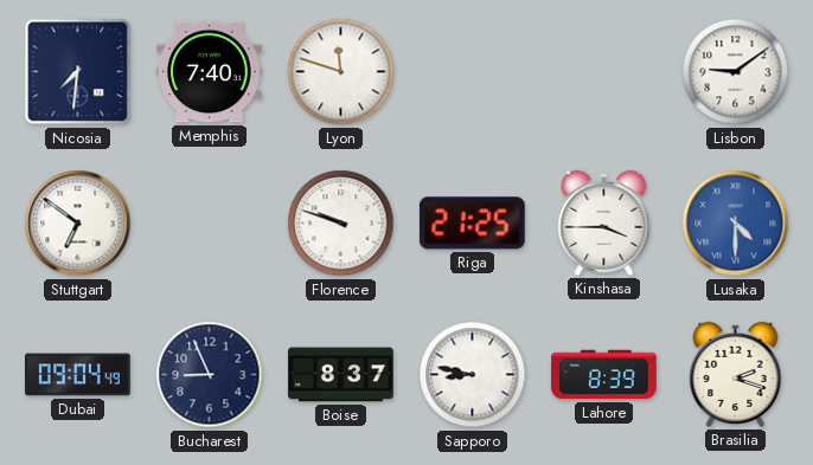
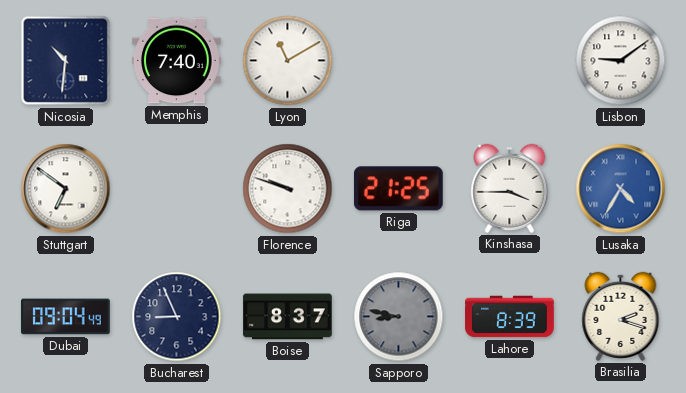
Nicosia: 7:31 -> 10:31 (66, 61)
Lyon: 11:48 -> 11:10 (288, 61)
Lusaka: 4:30 -> 4:35 (621, 189)
Sapporo dial: white -> grey (399, 317)
